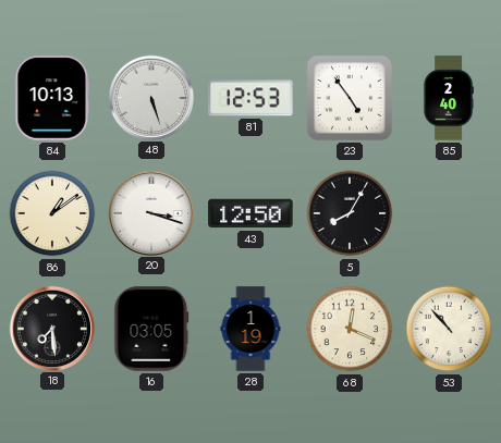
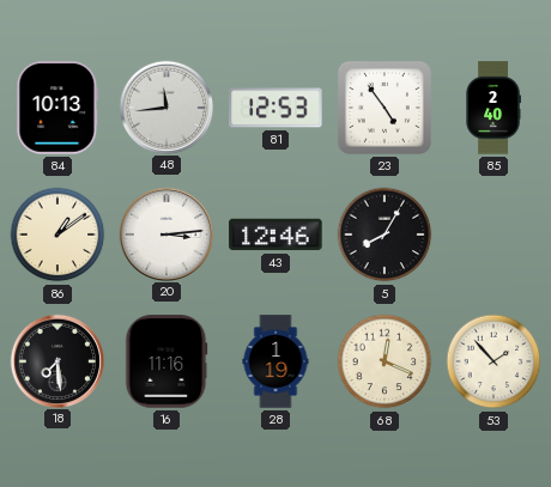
48: 5:27 -> 11:44 (165, 106)
20: 3:18 -> 3:14 (165, 233)
43: 12:50 -> 12:46 (275, 235)
16: 03:05 -> 11:16 (166, 361)
53: 10:53 -> 1:53 (494, 361)
